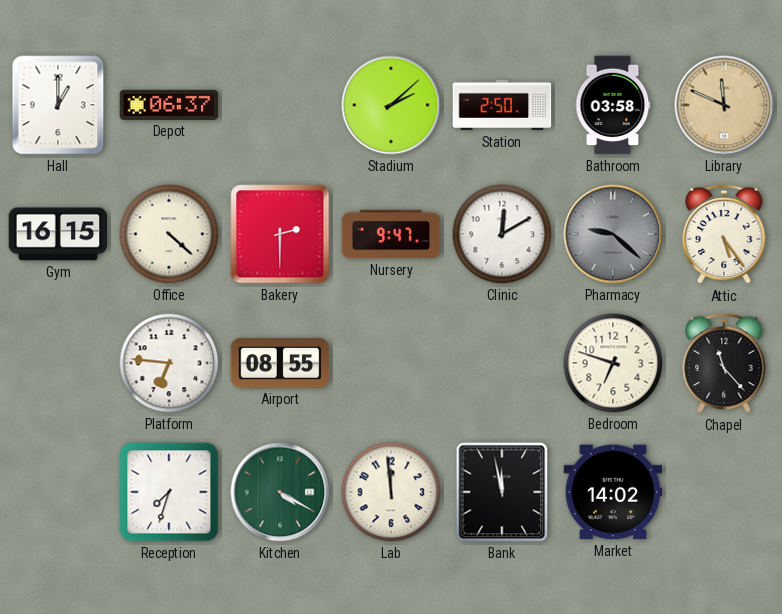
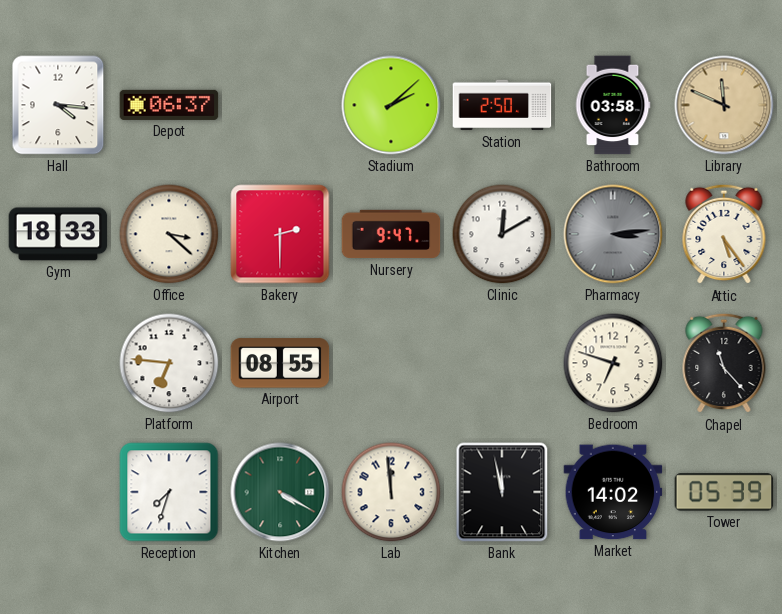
Hall: 1:00 -> 4:16 (58, 105)
Gym: 16:15 -> 18:33 (58, 234)
Office: 4:22 -> 3:22 (169, 234)
Pharmacy: 9:22 -> 3:14 (613, 234)
Tower: none -> 05:39 (724, 492)
